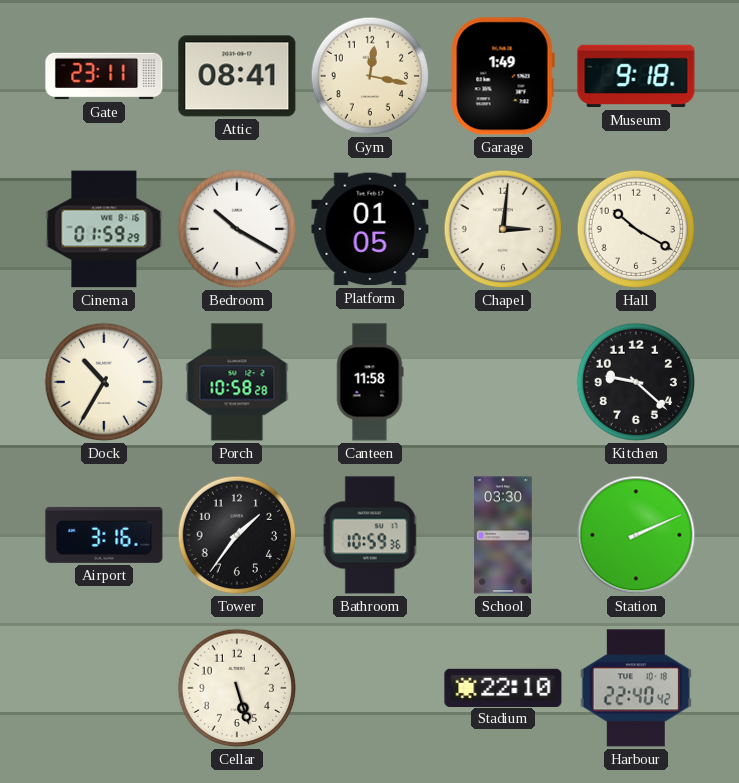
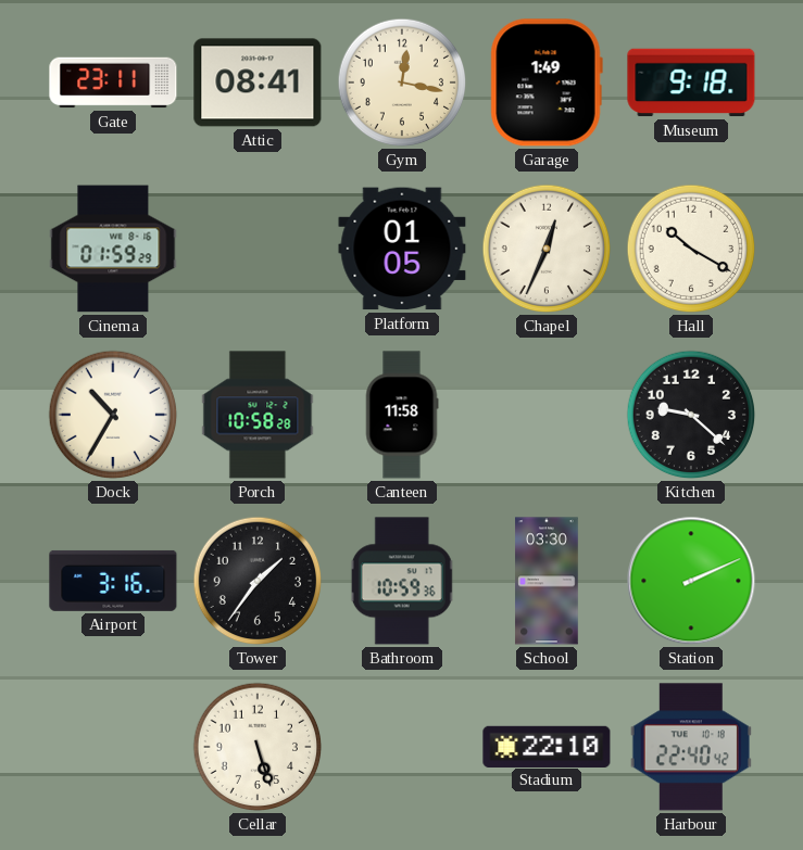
Bedroom: 10:20 -> none (237, 229)
Chapel: 3:01 -> 12:34 (547, 249)
